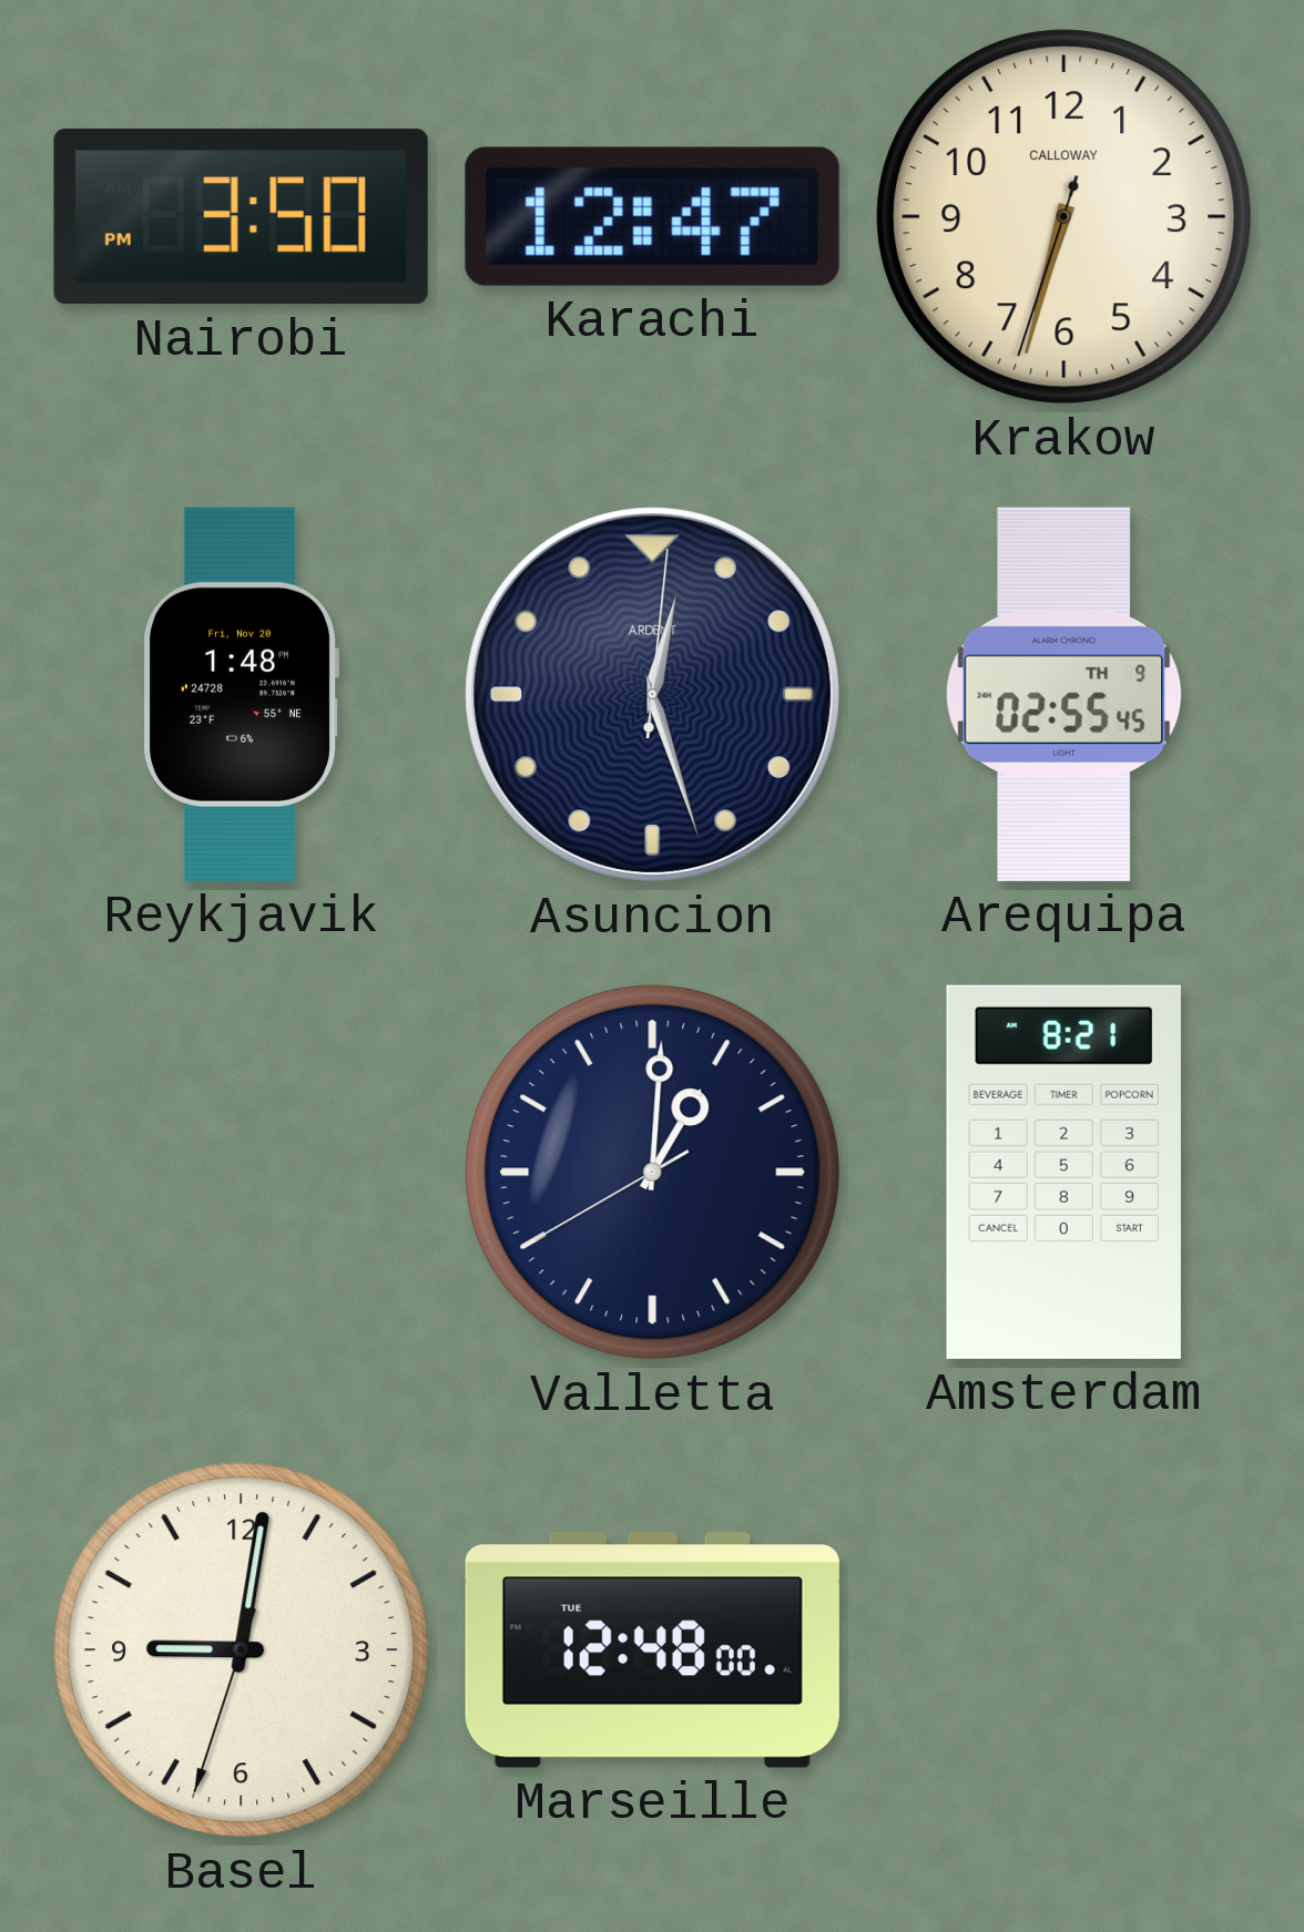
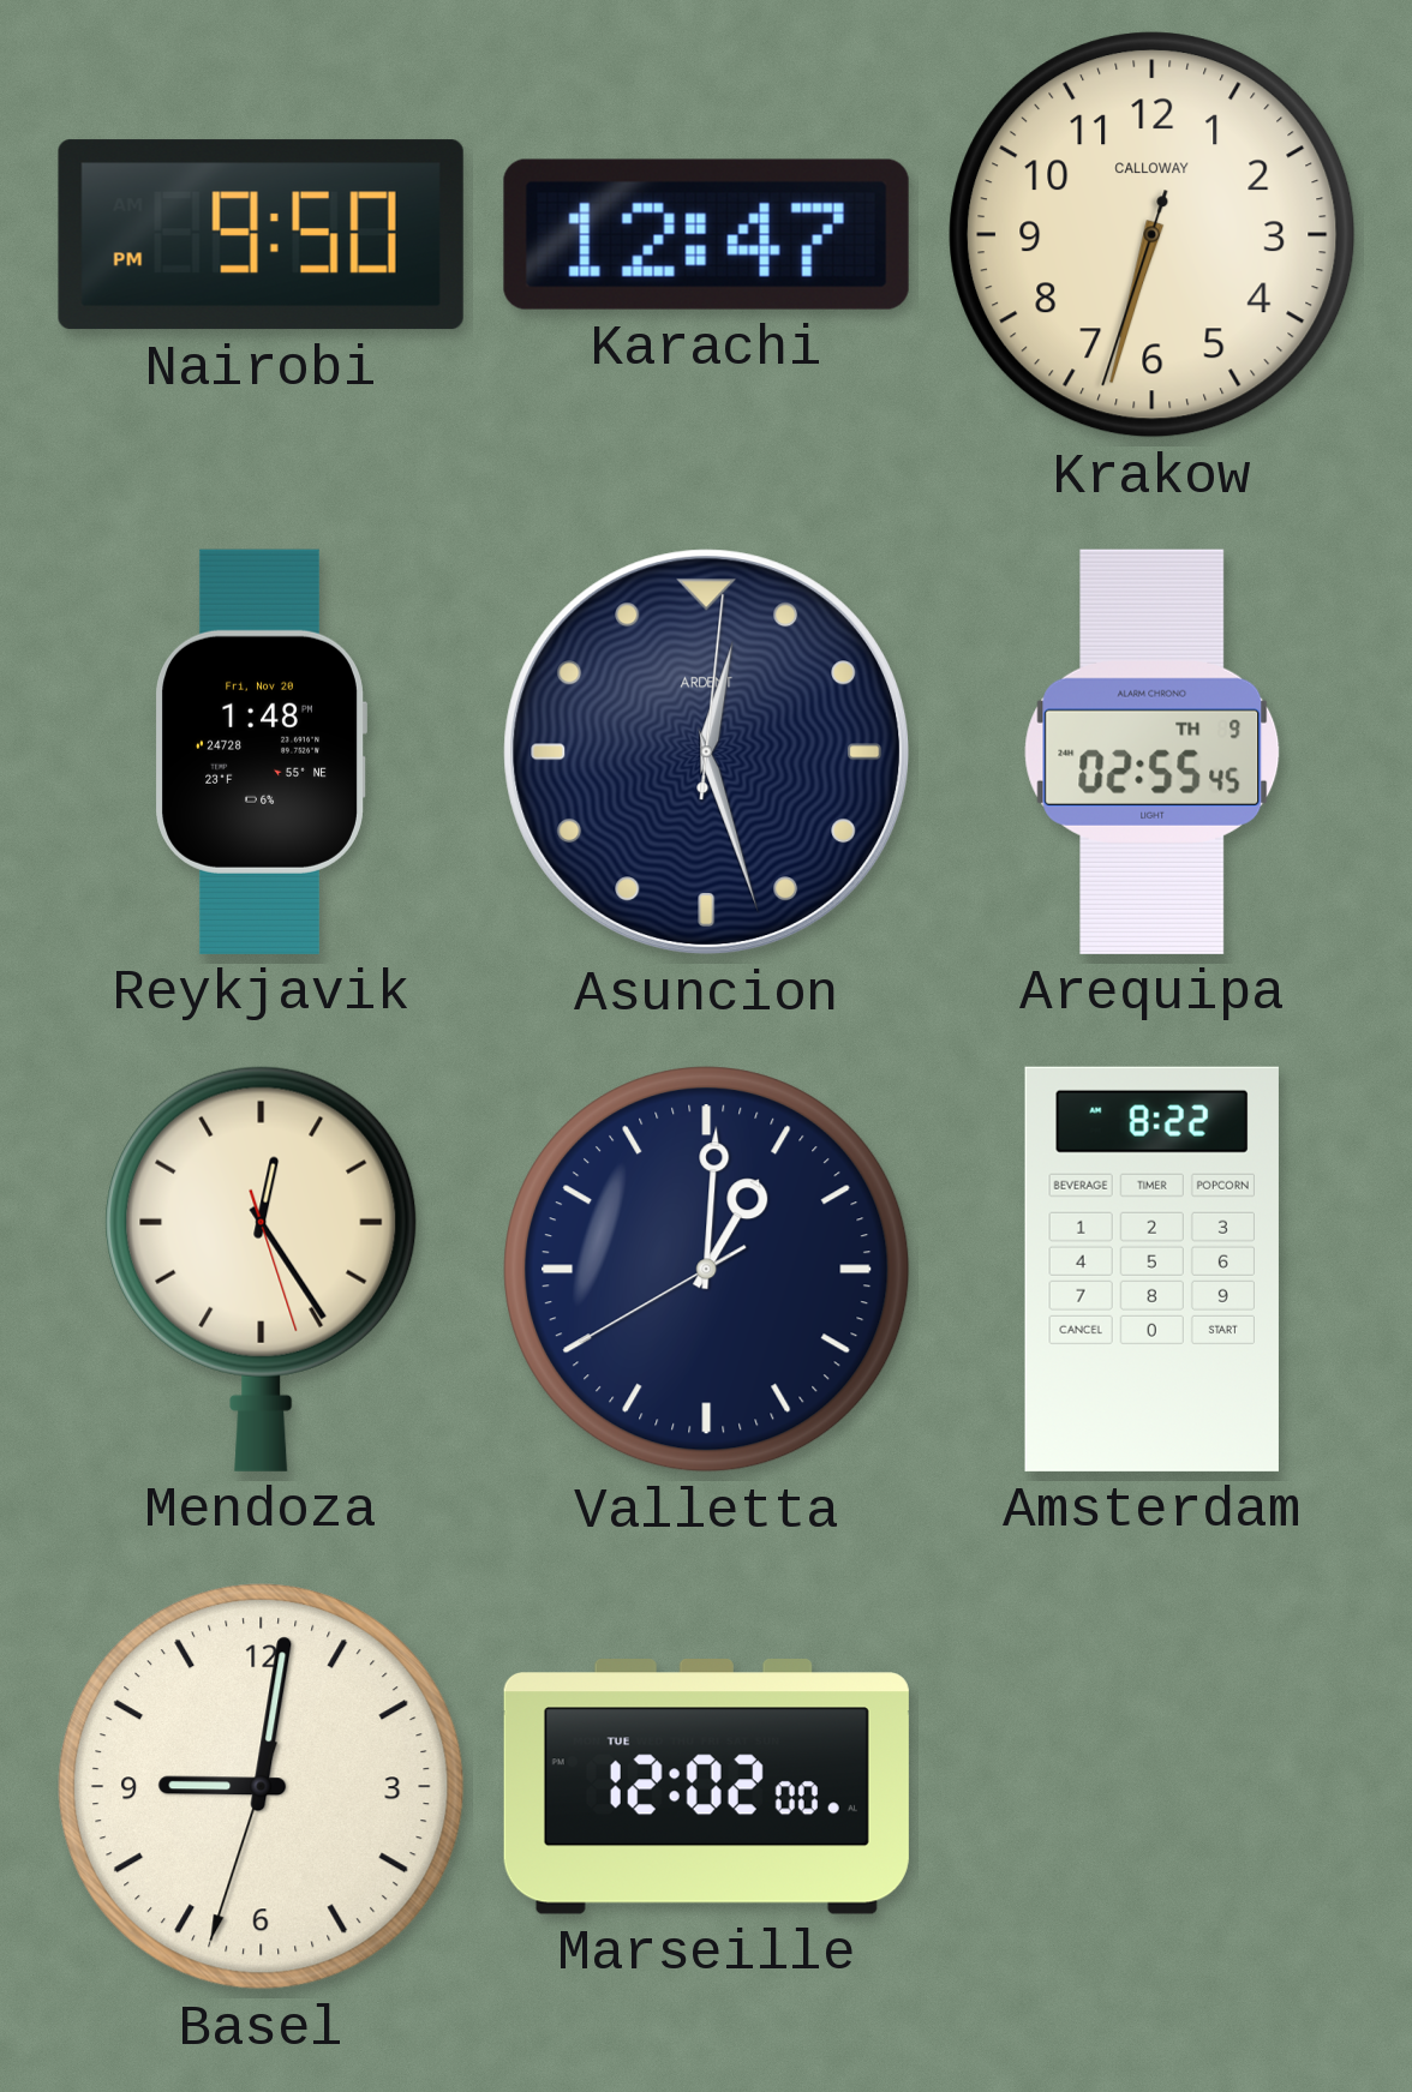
Nairobi: 3:50 -> 9:50 (261, 235)
Mendoza: none -> 12:24 (262, 1269)
Amsterdam: 8:21 -> 8:22 (1151, 1269)
Marseille: 12:48 -> 12:02 (706, 1787)
